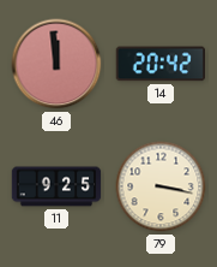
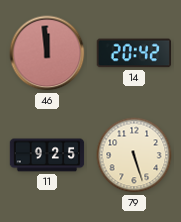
79: 3:17 -> 5:27 (134, 155)
